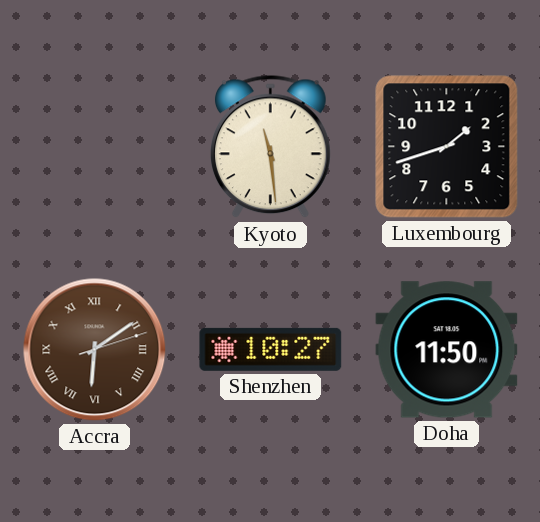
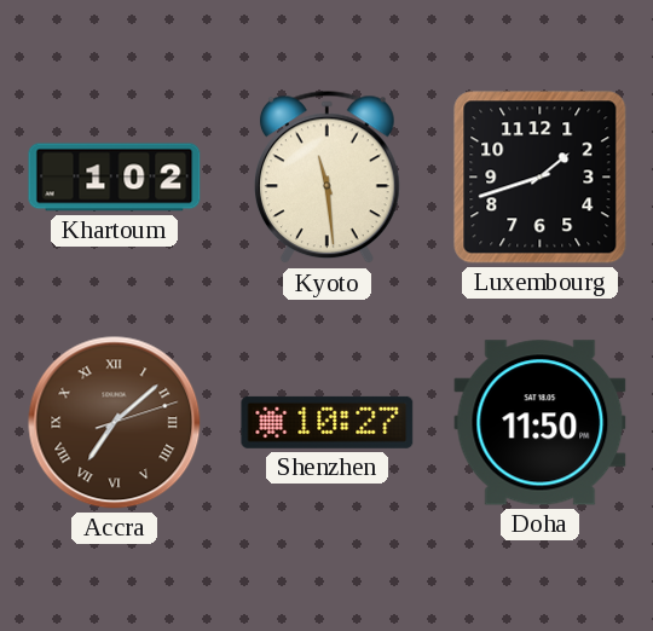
Khartoum: none -> 1:02 (115, 178)
Accra: 6:09 -> 7:08 (115, 423)
